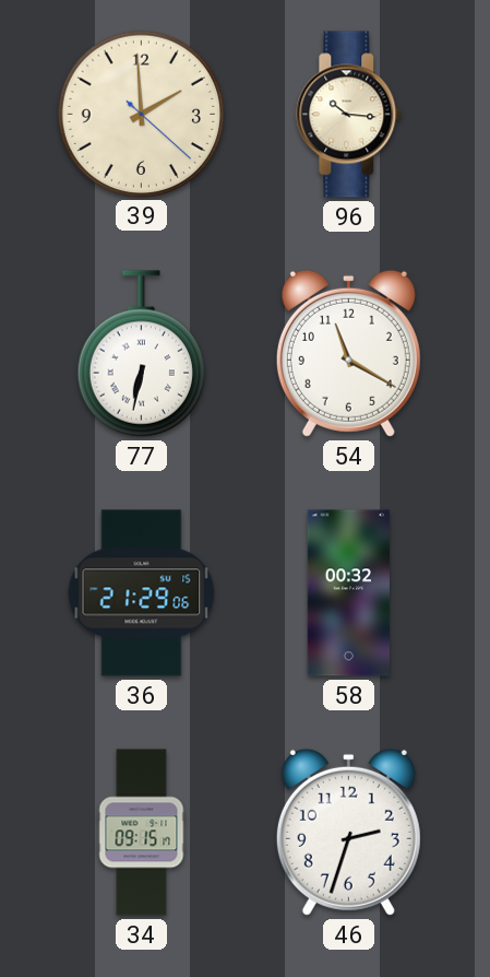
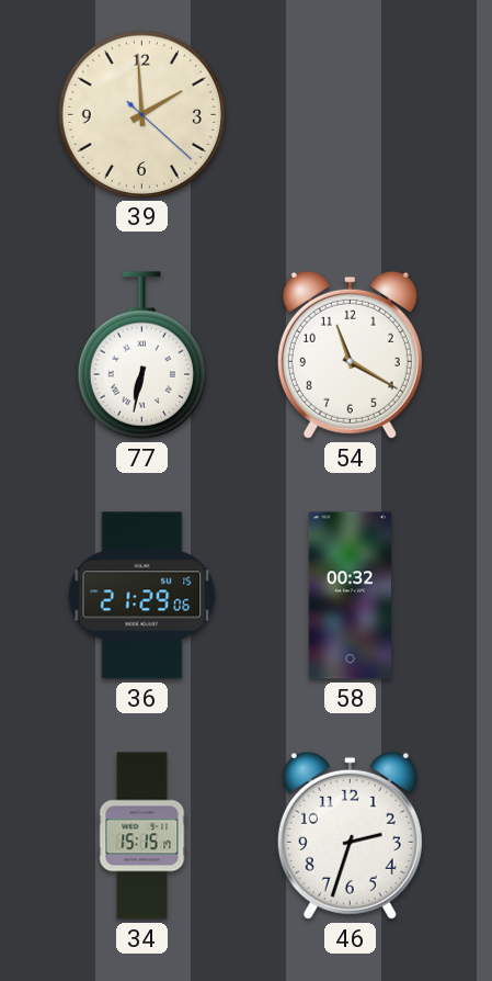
96: 10:16 -> none (349, 115)
34: 09:15 -> 15:15 (142, 836)
